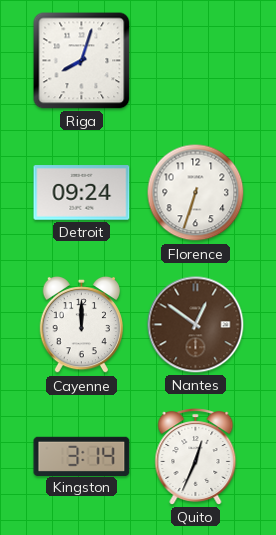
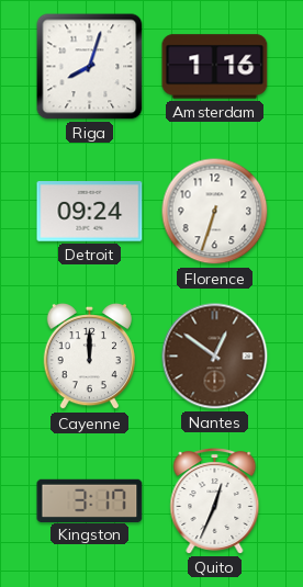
Amsterdam: none -> 1:16 (215, 67)
Kingston: 3:14 -> 3:17 (90, 500)
